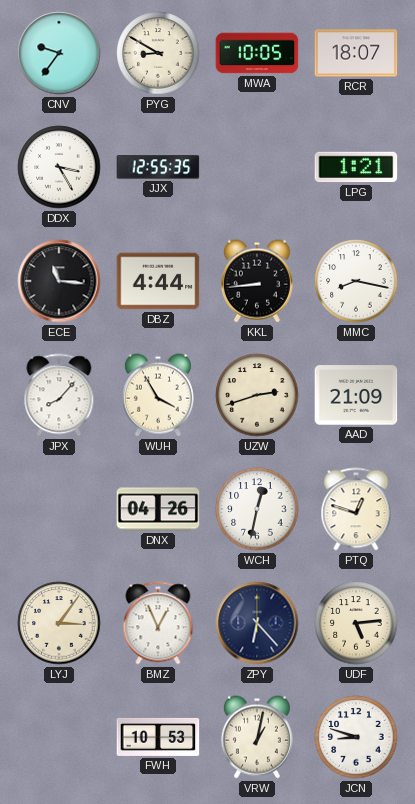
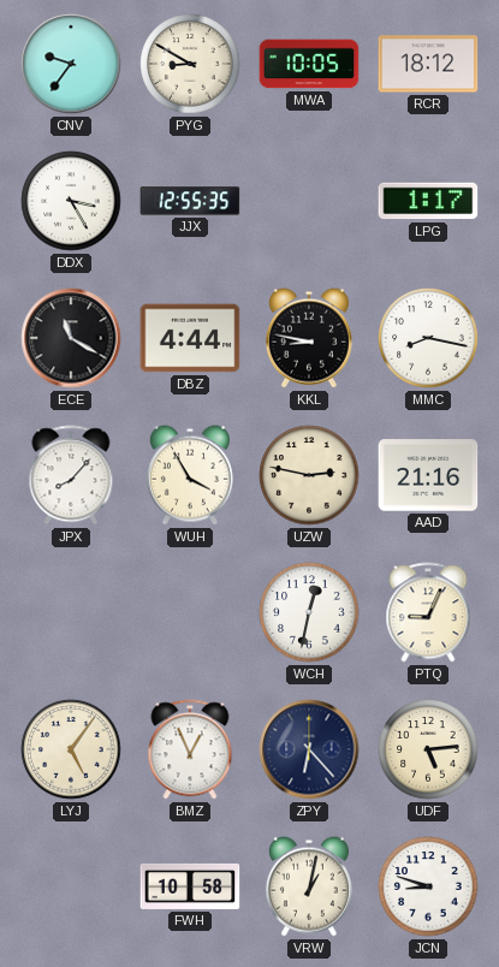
RCR: 18:07 -> 18:12 (428, 64)
LPG: 1:21 -> 1:17 (428, 201)
ECE: 11:16 -> 11:20 (71, 338)
KKL: 8:44 -> 8:47 (309, 338)
UZW: 2:42 -> 2:47 (309, 475)
AAD: 21:09 -> 21:16 (428, 475)
DNX: 04:26 -> none (158, 509)
PTQ: 12:48 -> 9:04 (428, 612)
LYJ: 3:06 -> 5:06 (71, 749)
FWH: 10:53 -> 10:58 (190, 886)
